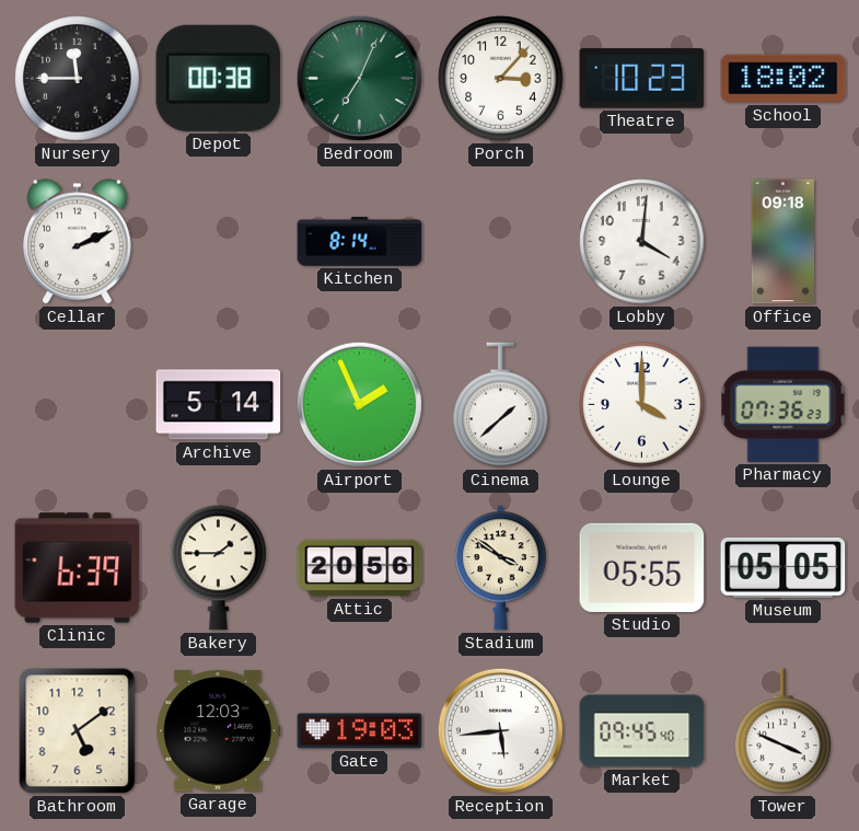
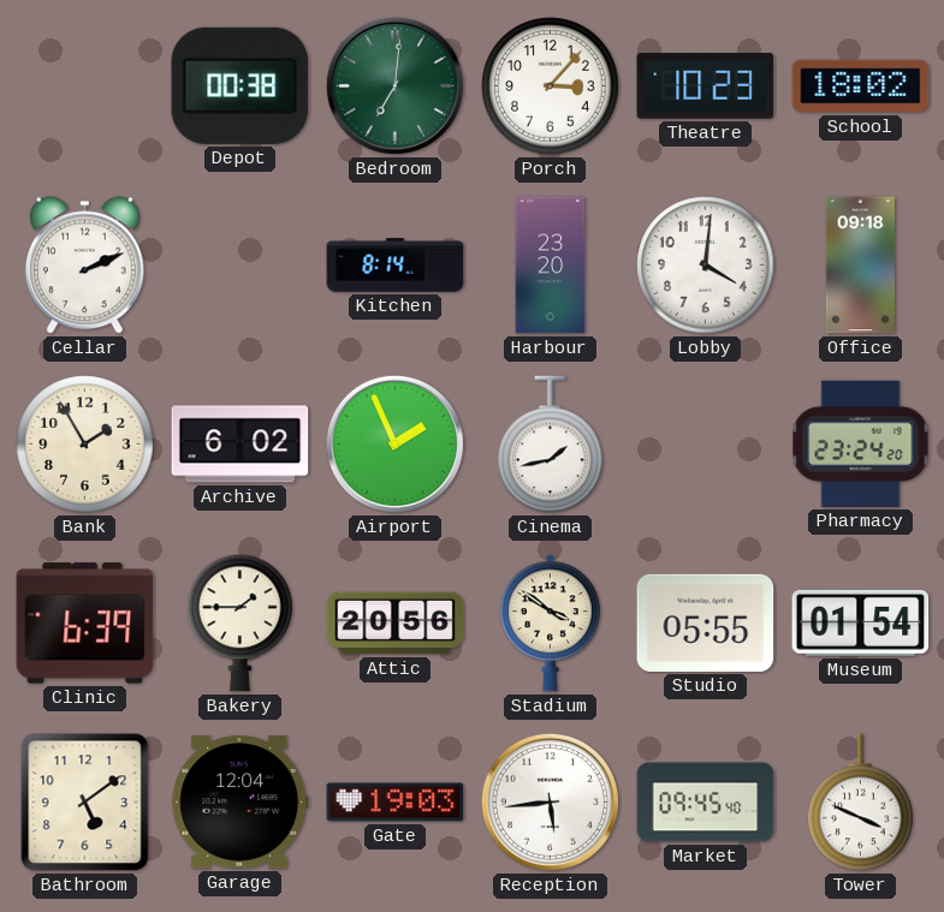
Nursery: 11:45 -> none (78, 79)
Bedroom: 7:04 -> 7:01 (394, 85)
Harbour: none -> 23:20 (551, 266)
Bank: none -> 1:55 (85, 445)
Archive: 5:14 -> 6:02 (241, 445)
Cinema: 1:38 -> 1:43 (551, 445)
Lounge: 4:00 -> none (642, 405)
Pharmacy: 07:36 -> 23:24 (861, 443)
Museum: 05:05 -> 01:54 (861, 622)
Garage: 12:03 -> 12:04 (241, 803)
